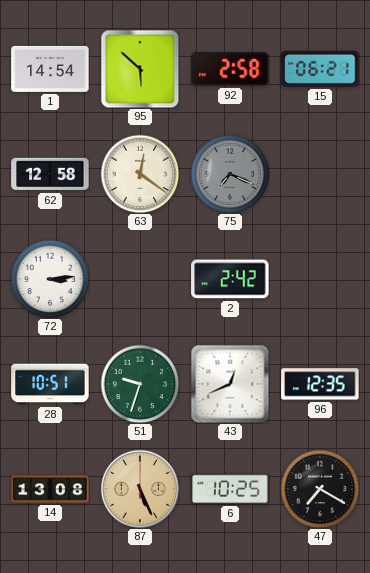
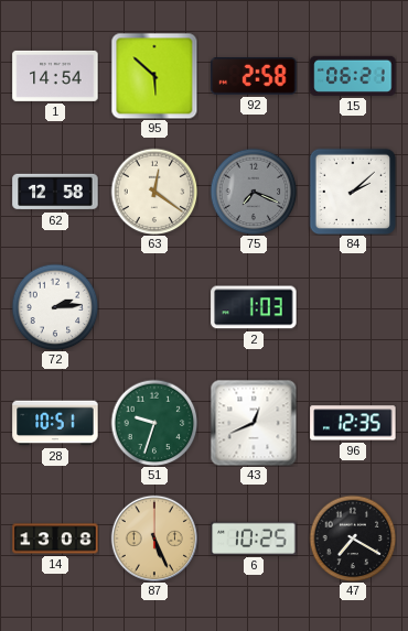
84: none -> 2:08 (353, 192)
72: 3:14 -> 2:14 (55, 307)
2: 2:42 -> 1:03 (254, 307)
